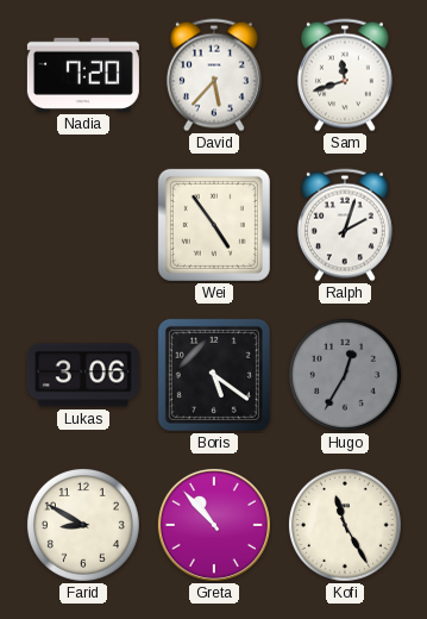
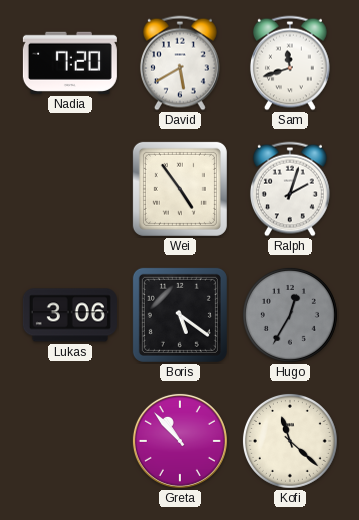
David: 5:37 -> 5:40 (180, 63)
Farid: 8:50 -> none (83, 525)
Kofi: 11:25 -> 11:22 (290, 441)
